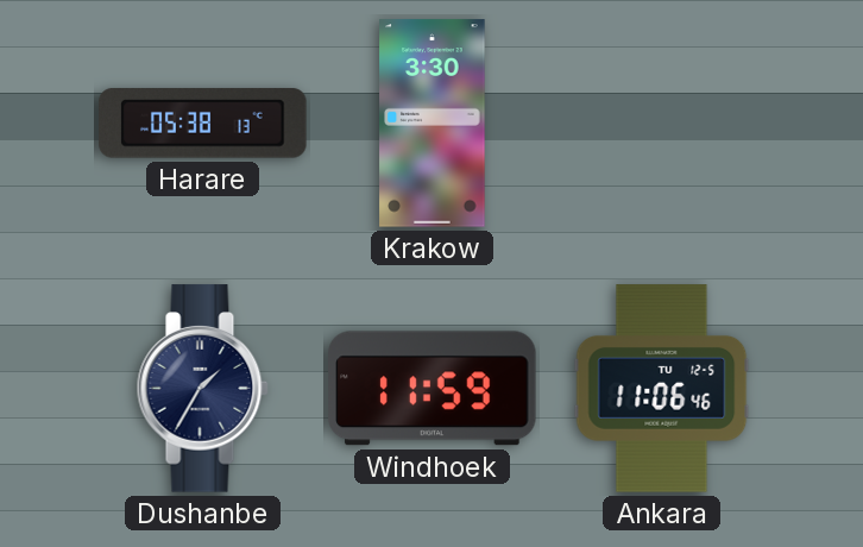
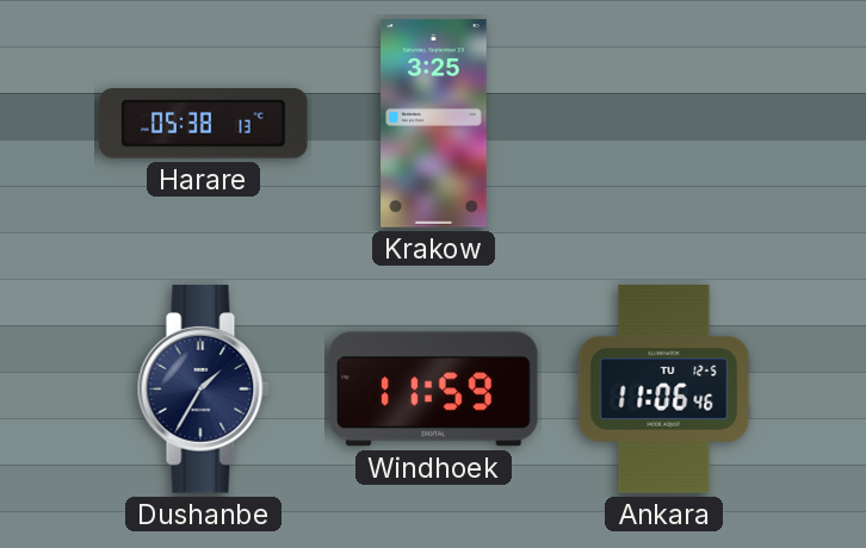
Krakow: 3:30 -> 3:25 (434, 124)
